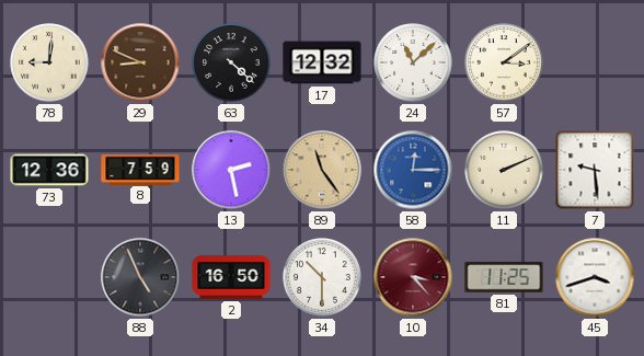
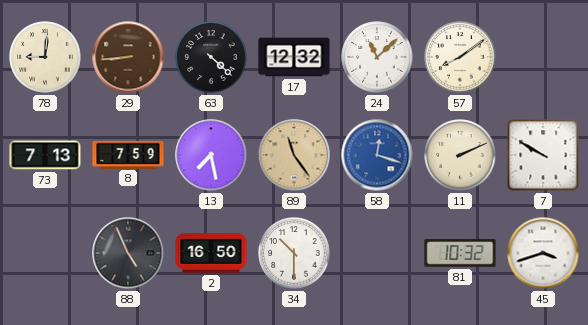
29: 8:49 -> 8:44 (128, 57)
57: 3:09 -> 8:09 (460, 57)
73: 12:36 -> 7:13 (45, 155)
13: 2:28 -> 7:28 (211, 155)
58: 12:15 -> 12:18 (377, 155)
7: 9:29 -> 9:50 (543, 155)
10: 3:23 -> none (413, 277)
81: 11:25 -> 10:32 (460, 253)
